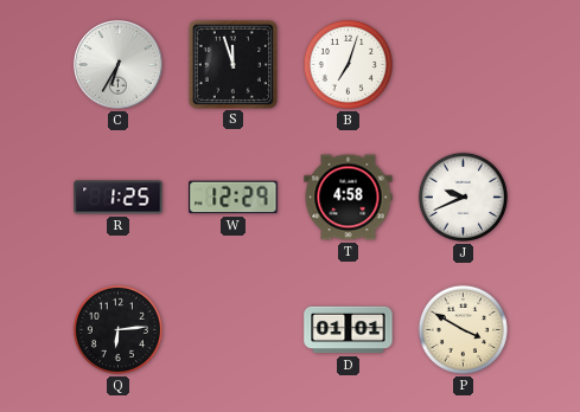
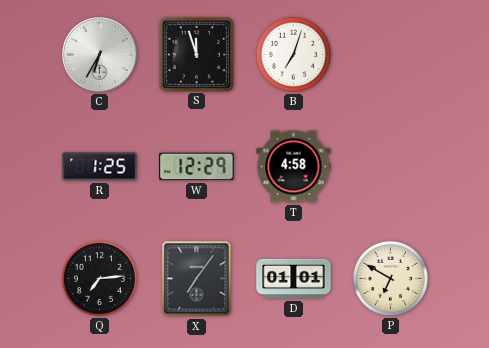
J: 9:41 -> none (463, 197)
Q: 6:14 -> 7:14 (99, 278)
X: none -> 7:06 (197, 279)
P: 3:50 -> 6:50 (390, 278)
